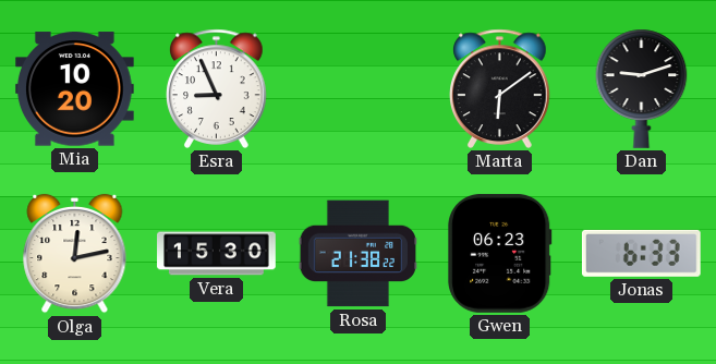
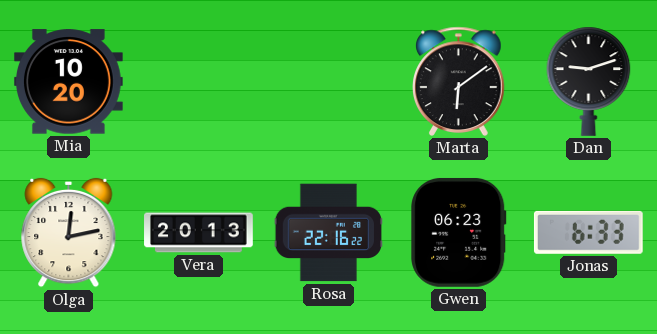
Esra: 8:56 -> none (217, 88)
Vera: 15:30 -> 20:13 (199, 233)
Rosa: 21:38 -> 22:16 (328, 233)
